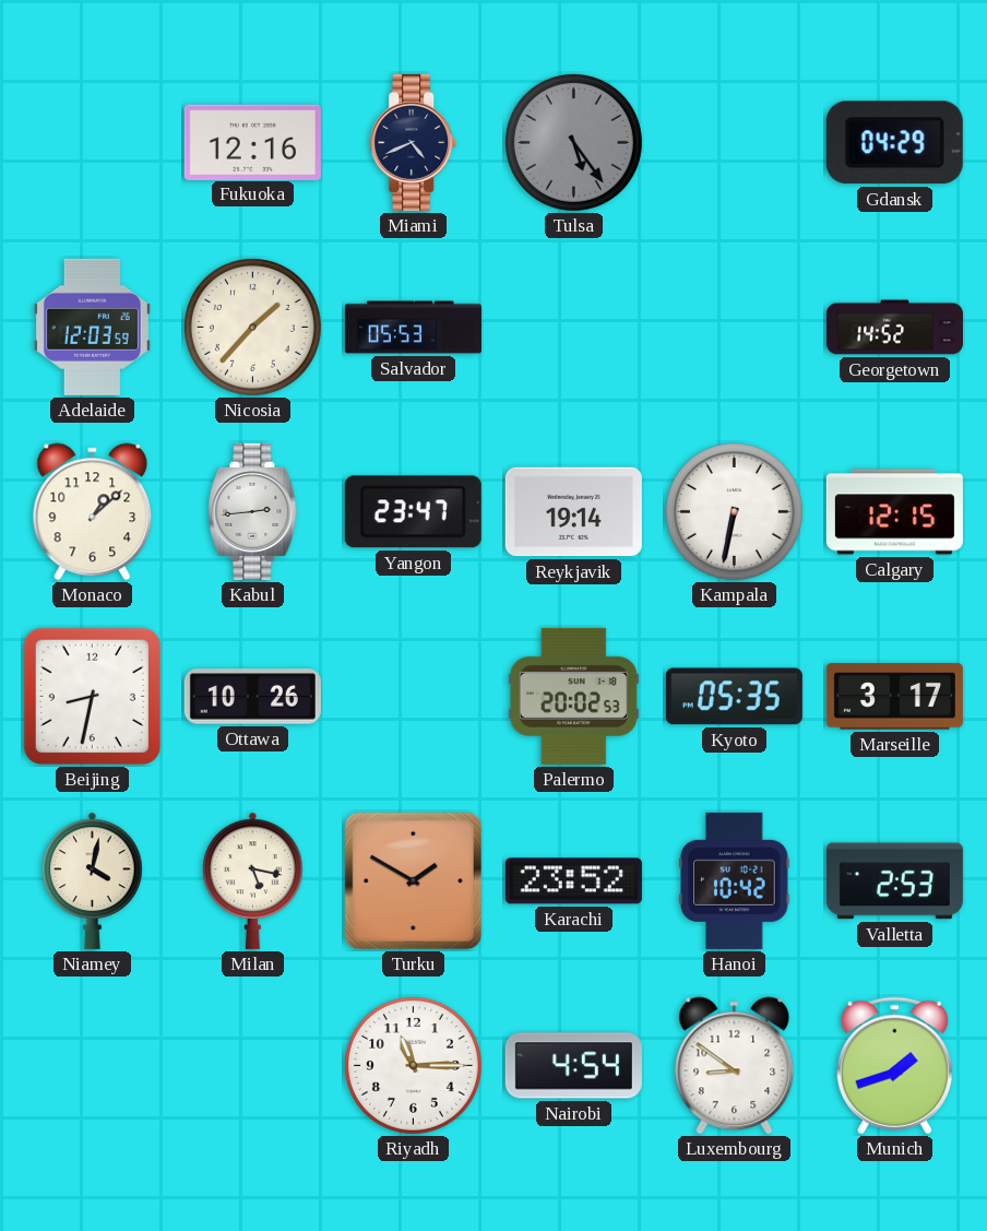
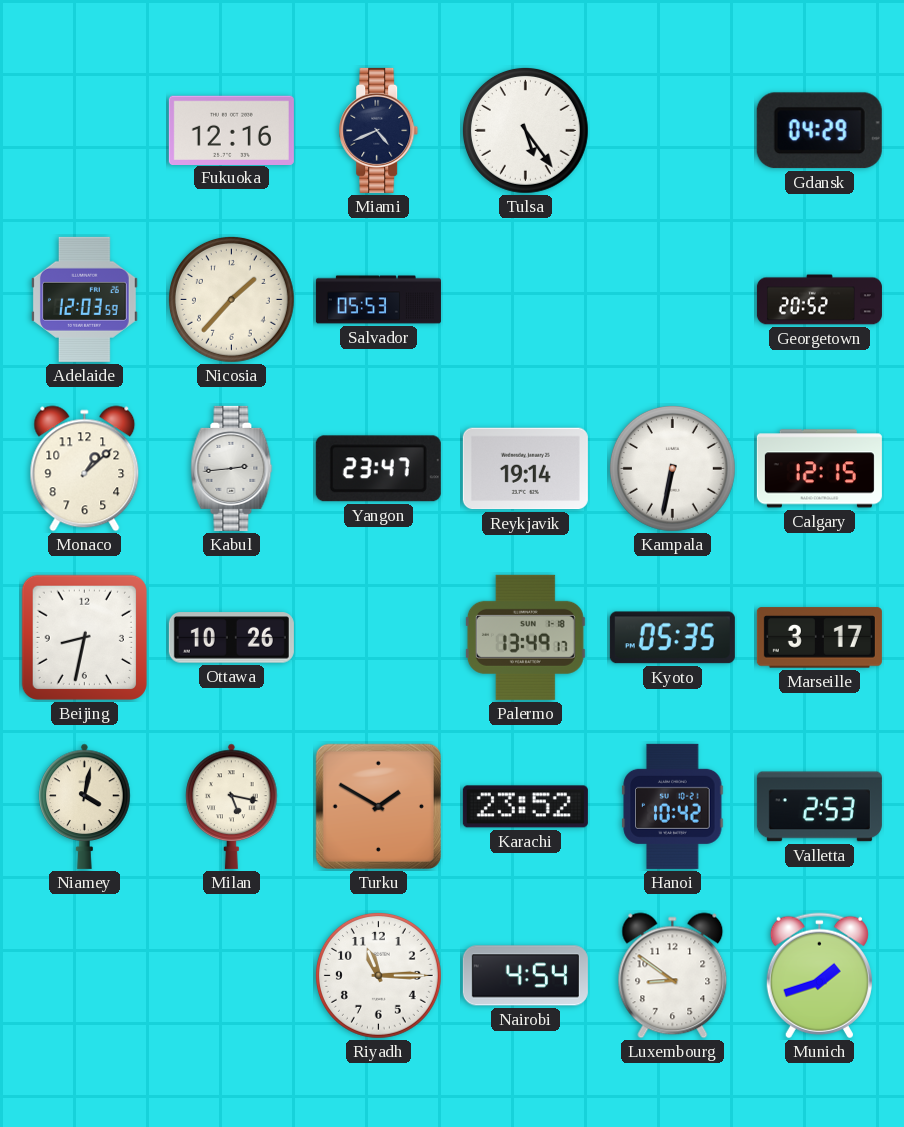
Tulsa dial: grey -> white (525, 130)
Georgetown: 14:52 -> 20:52 (819, 300)
Palermo: 20:02 -> 13:49 (525, 637)
